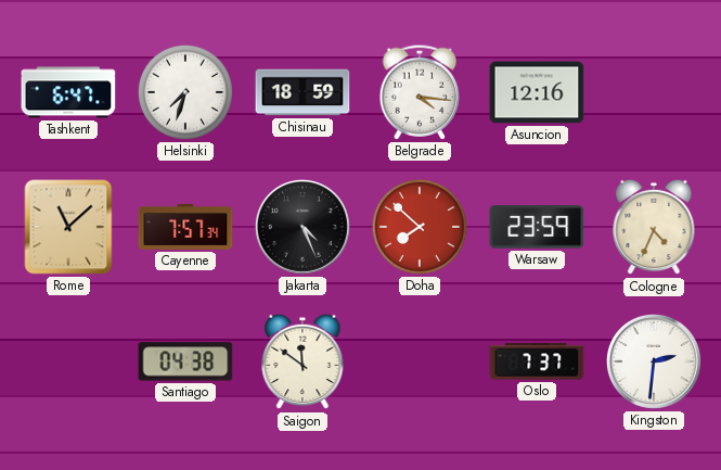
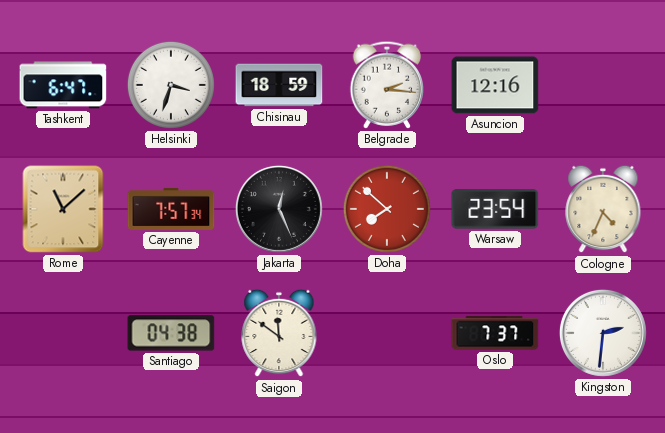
Helsinki: 7:33 -> 3:33 (171, 85)
Belgrade: 4:16 -> 2:16 (386, 85)
Jakarta: 4:26 -> 12:26 (279, 209)
Warsaw: 23:59 -> 23:54 (495, 209)
